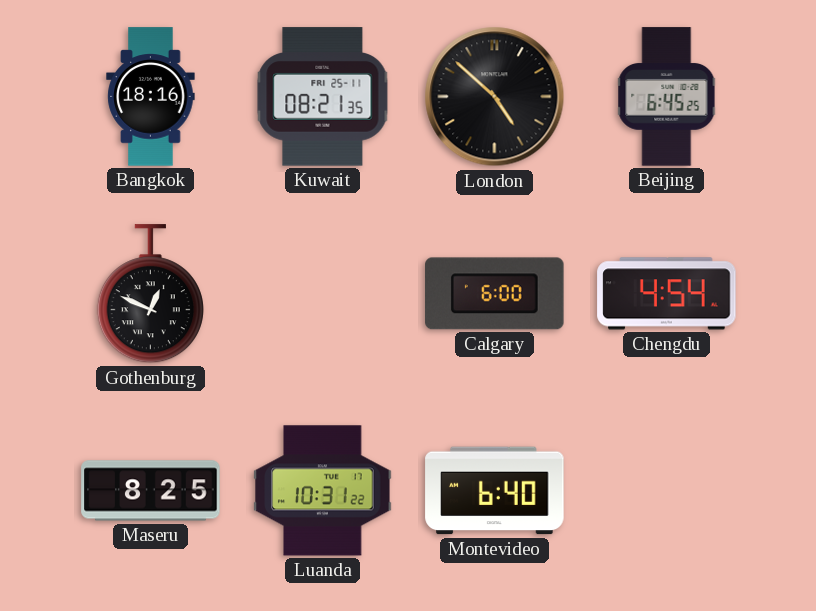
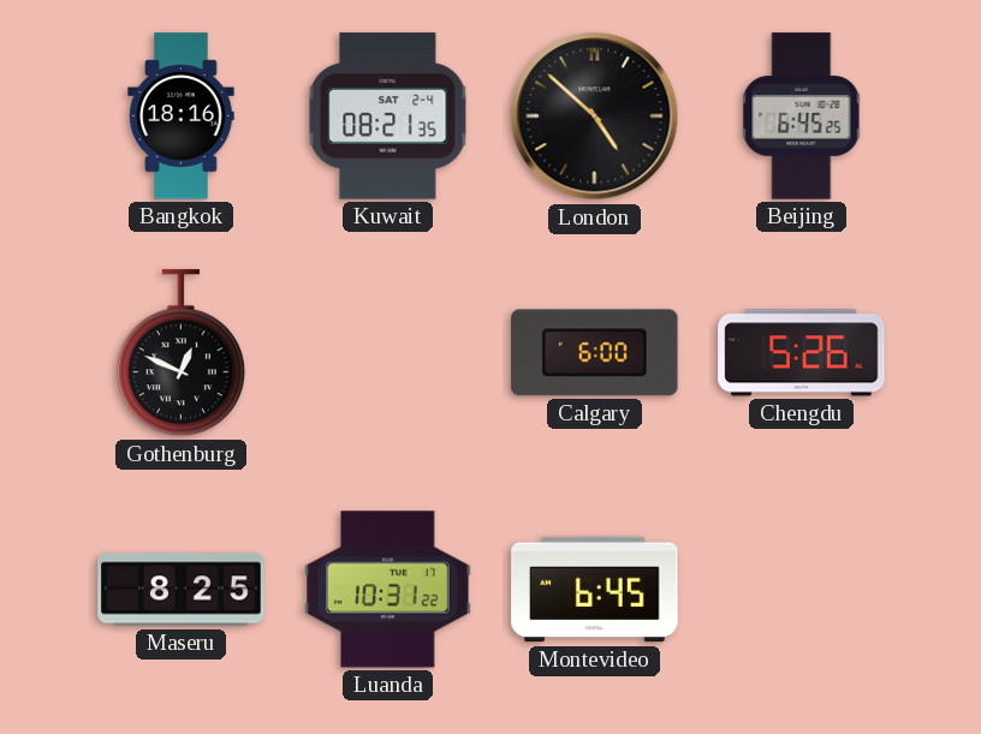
Kuwait date: FRI 25-11 -> SAT 2-4 (388, 117)
Chengdu: 4:54 -> 5:26 (802, 353)
Montevideo: 6:40 -> 6:45 (595, 590)
